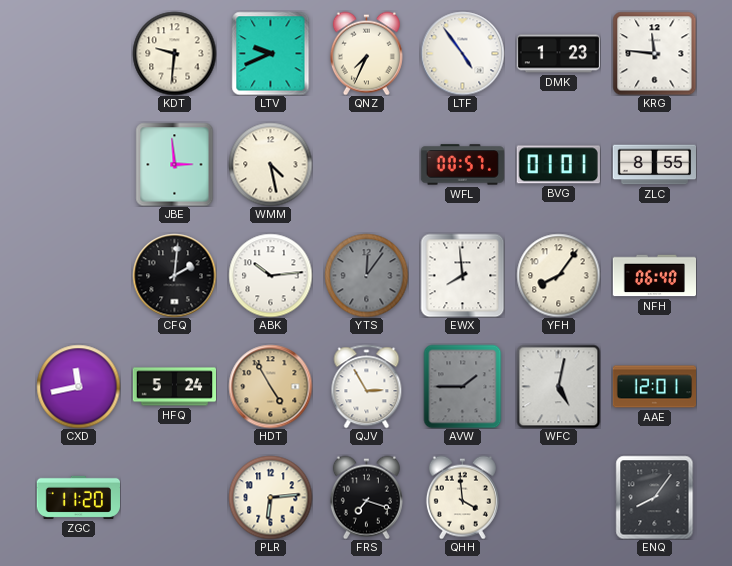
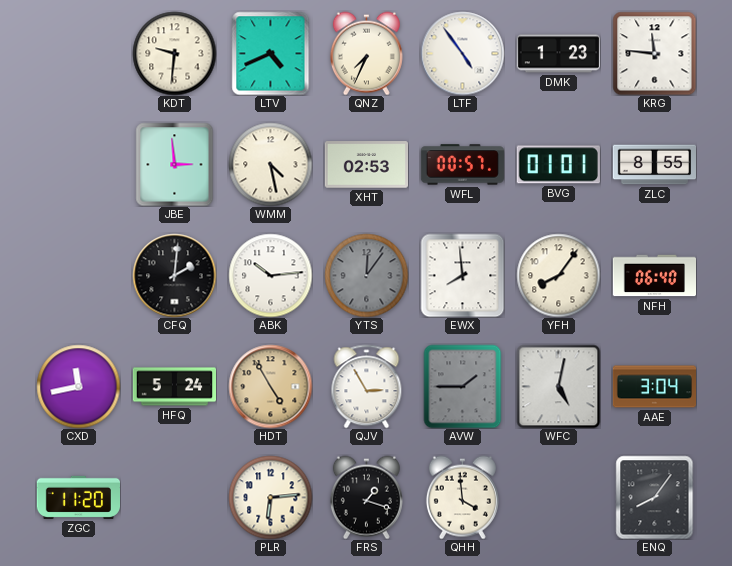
LTV: 9:41 -> 4:41 (271, 53)
XHT: none -> 02:53 (366, 165)
AAE: 12:01 -> 3:04 (654, 387)
FRS: 7:18 -> 1:18 (366, 497)
